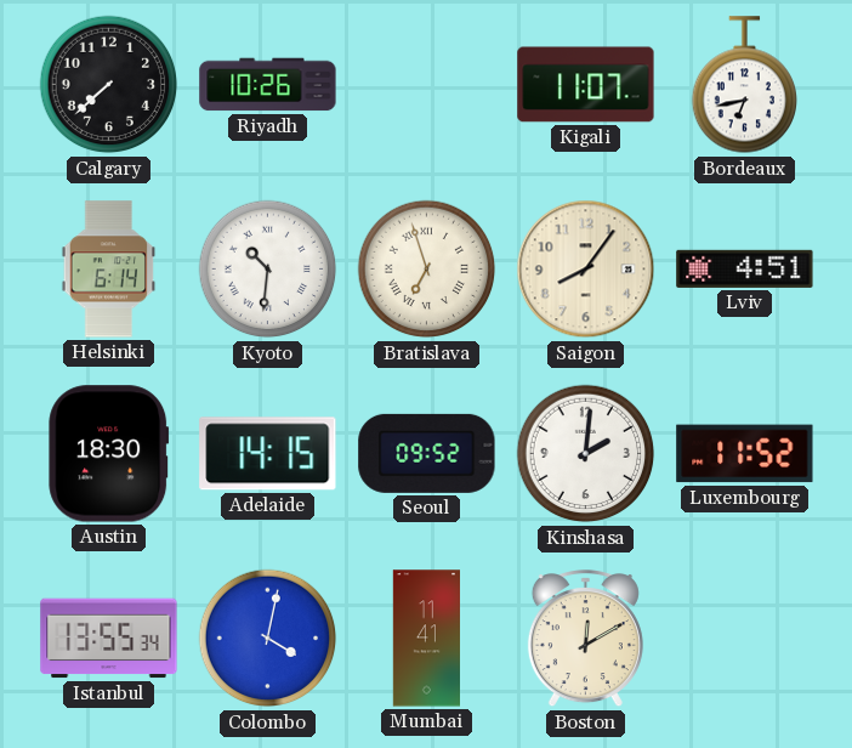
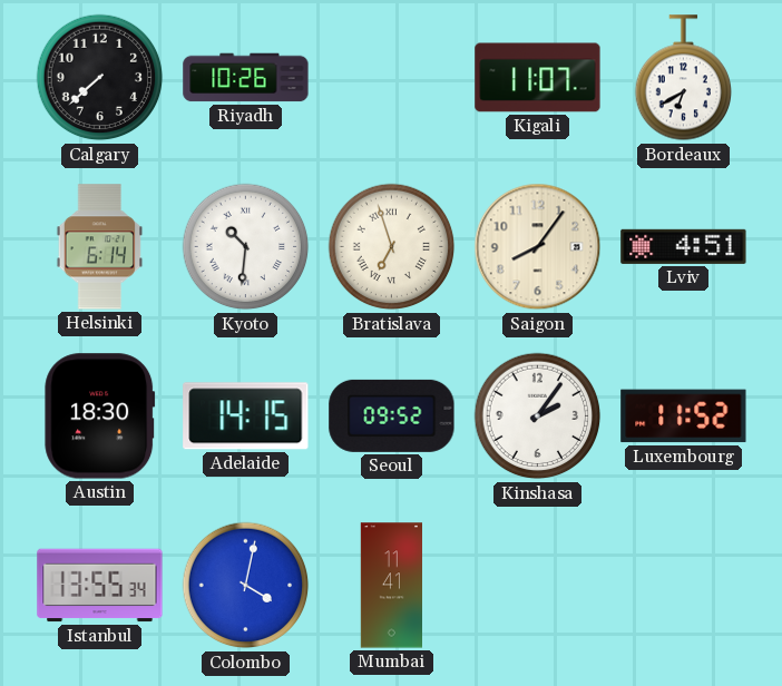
Bordeaux: 6:43 -> 6:40 (683, 78)
Kinshasa: 2:01 -> 2:06 (538, 416)
Boston: 12:10 -> none (585, 639)
